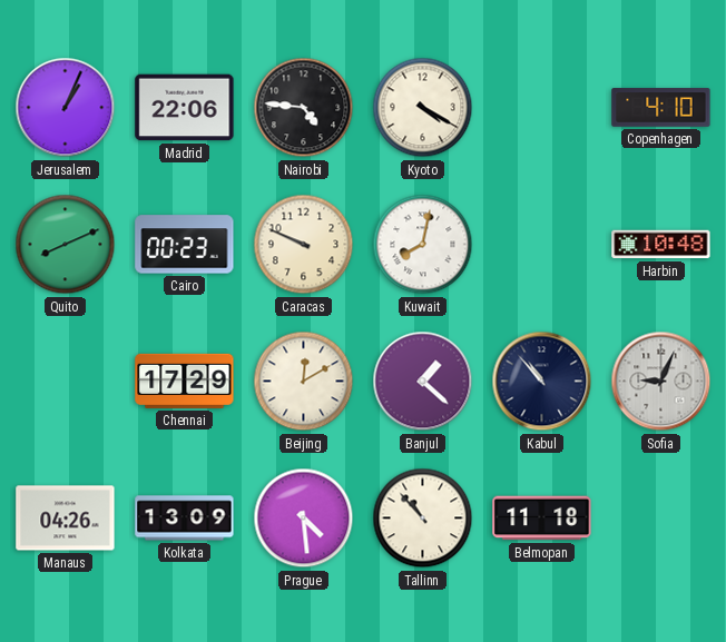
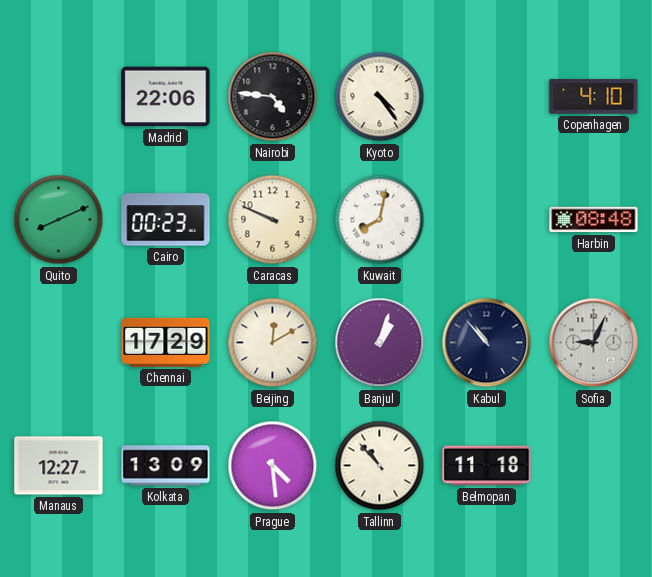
Jerusalem: 1:04 -> none (66, 108)
Kyoto: 4:20 -> 4:24 (380, 97)
Harbin: 10:48 -> 08:48 (594, 220)
Banjul: 1:22 -> 1:03 (380, 343)
Manaus: 04:26 -> 12:27 (59, 466)
